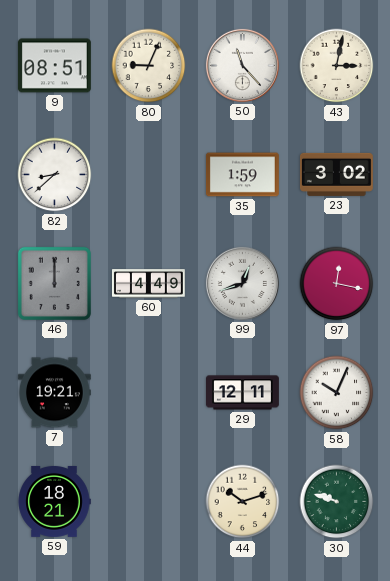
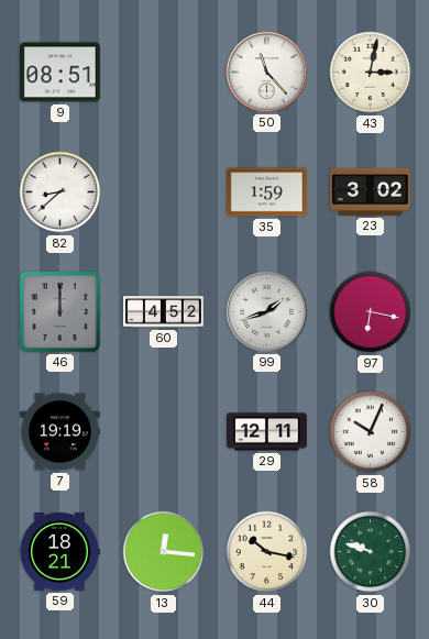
80: 9:04 -> none (149, 66)
60: 4:49 -> 4:52 (163, 312)
99: 12:42 -> 1:42 (266, 311)
97: 12:17 -> 6:17 (371, 312)
7: 19:21 -> 19:19 (59, 432)
13: none -> 12:16 (164, 552)
44: 10:12 -> 10:17 (267, 552)
